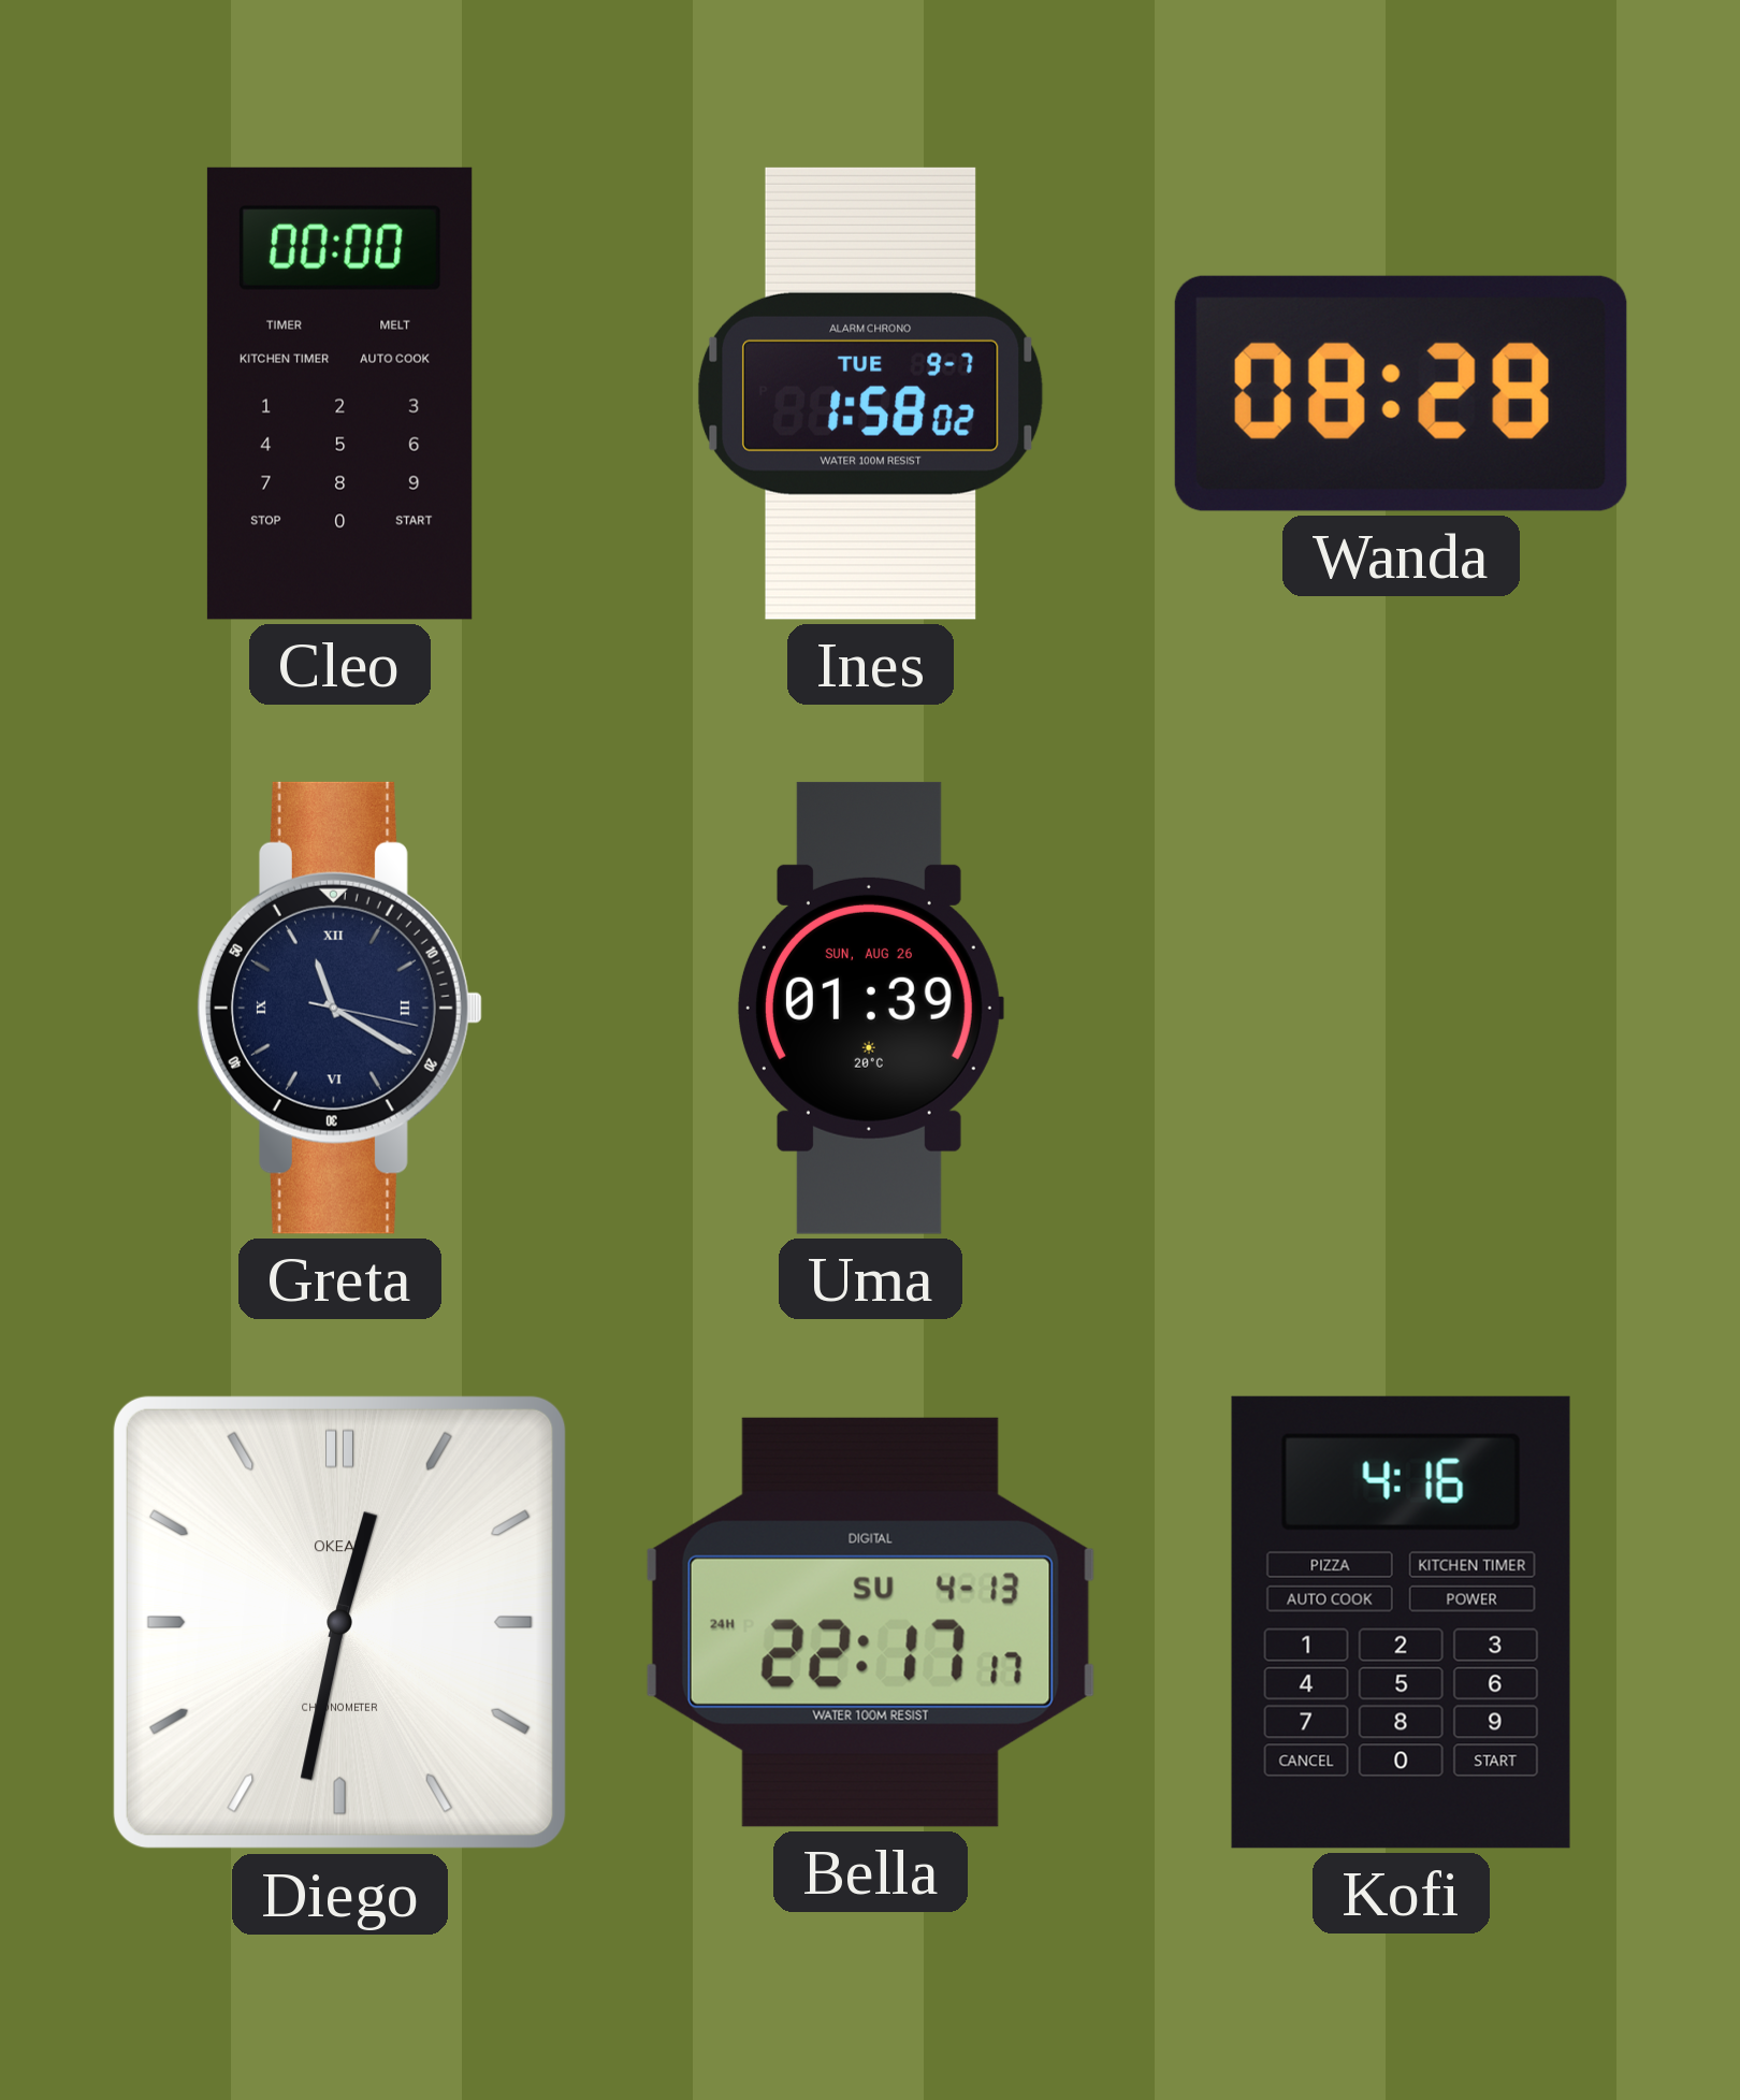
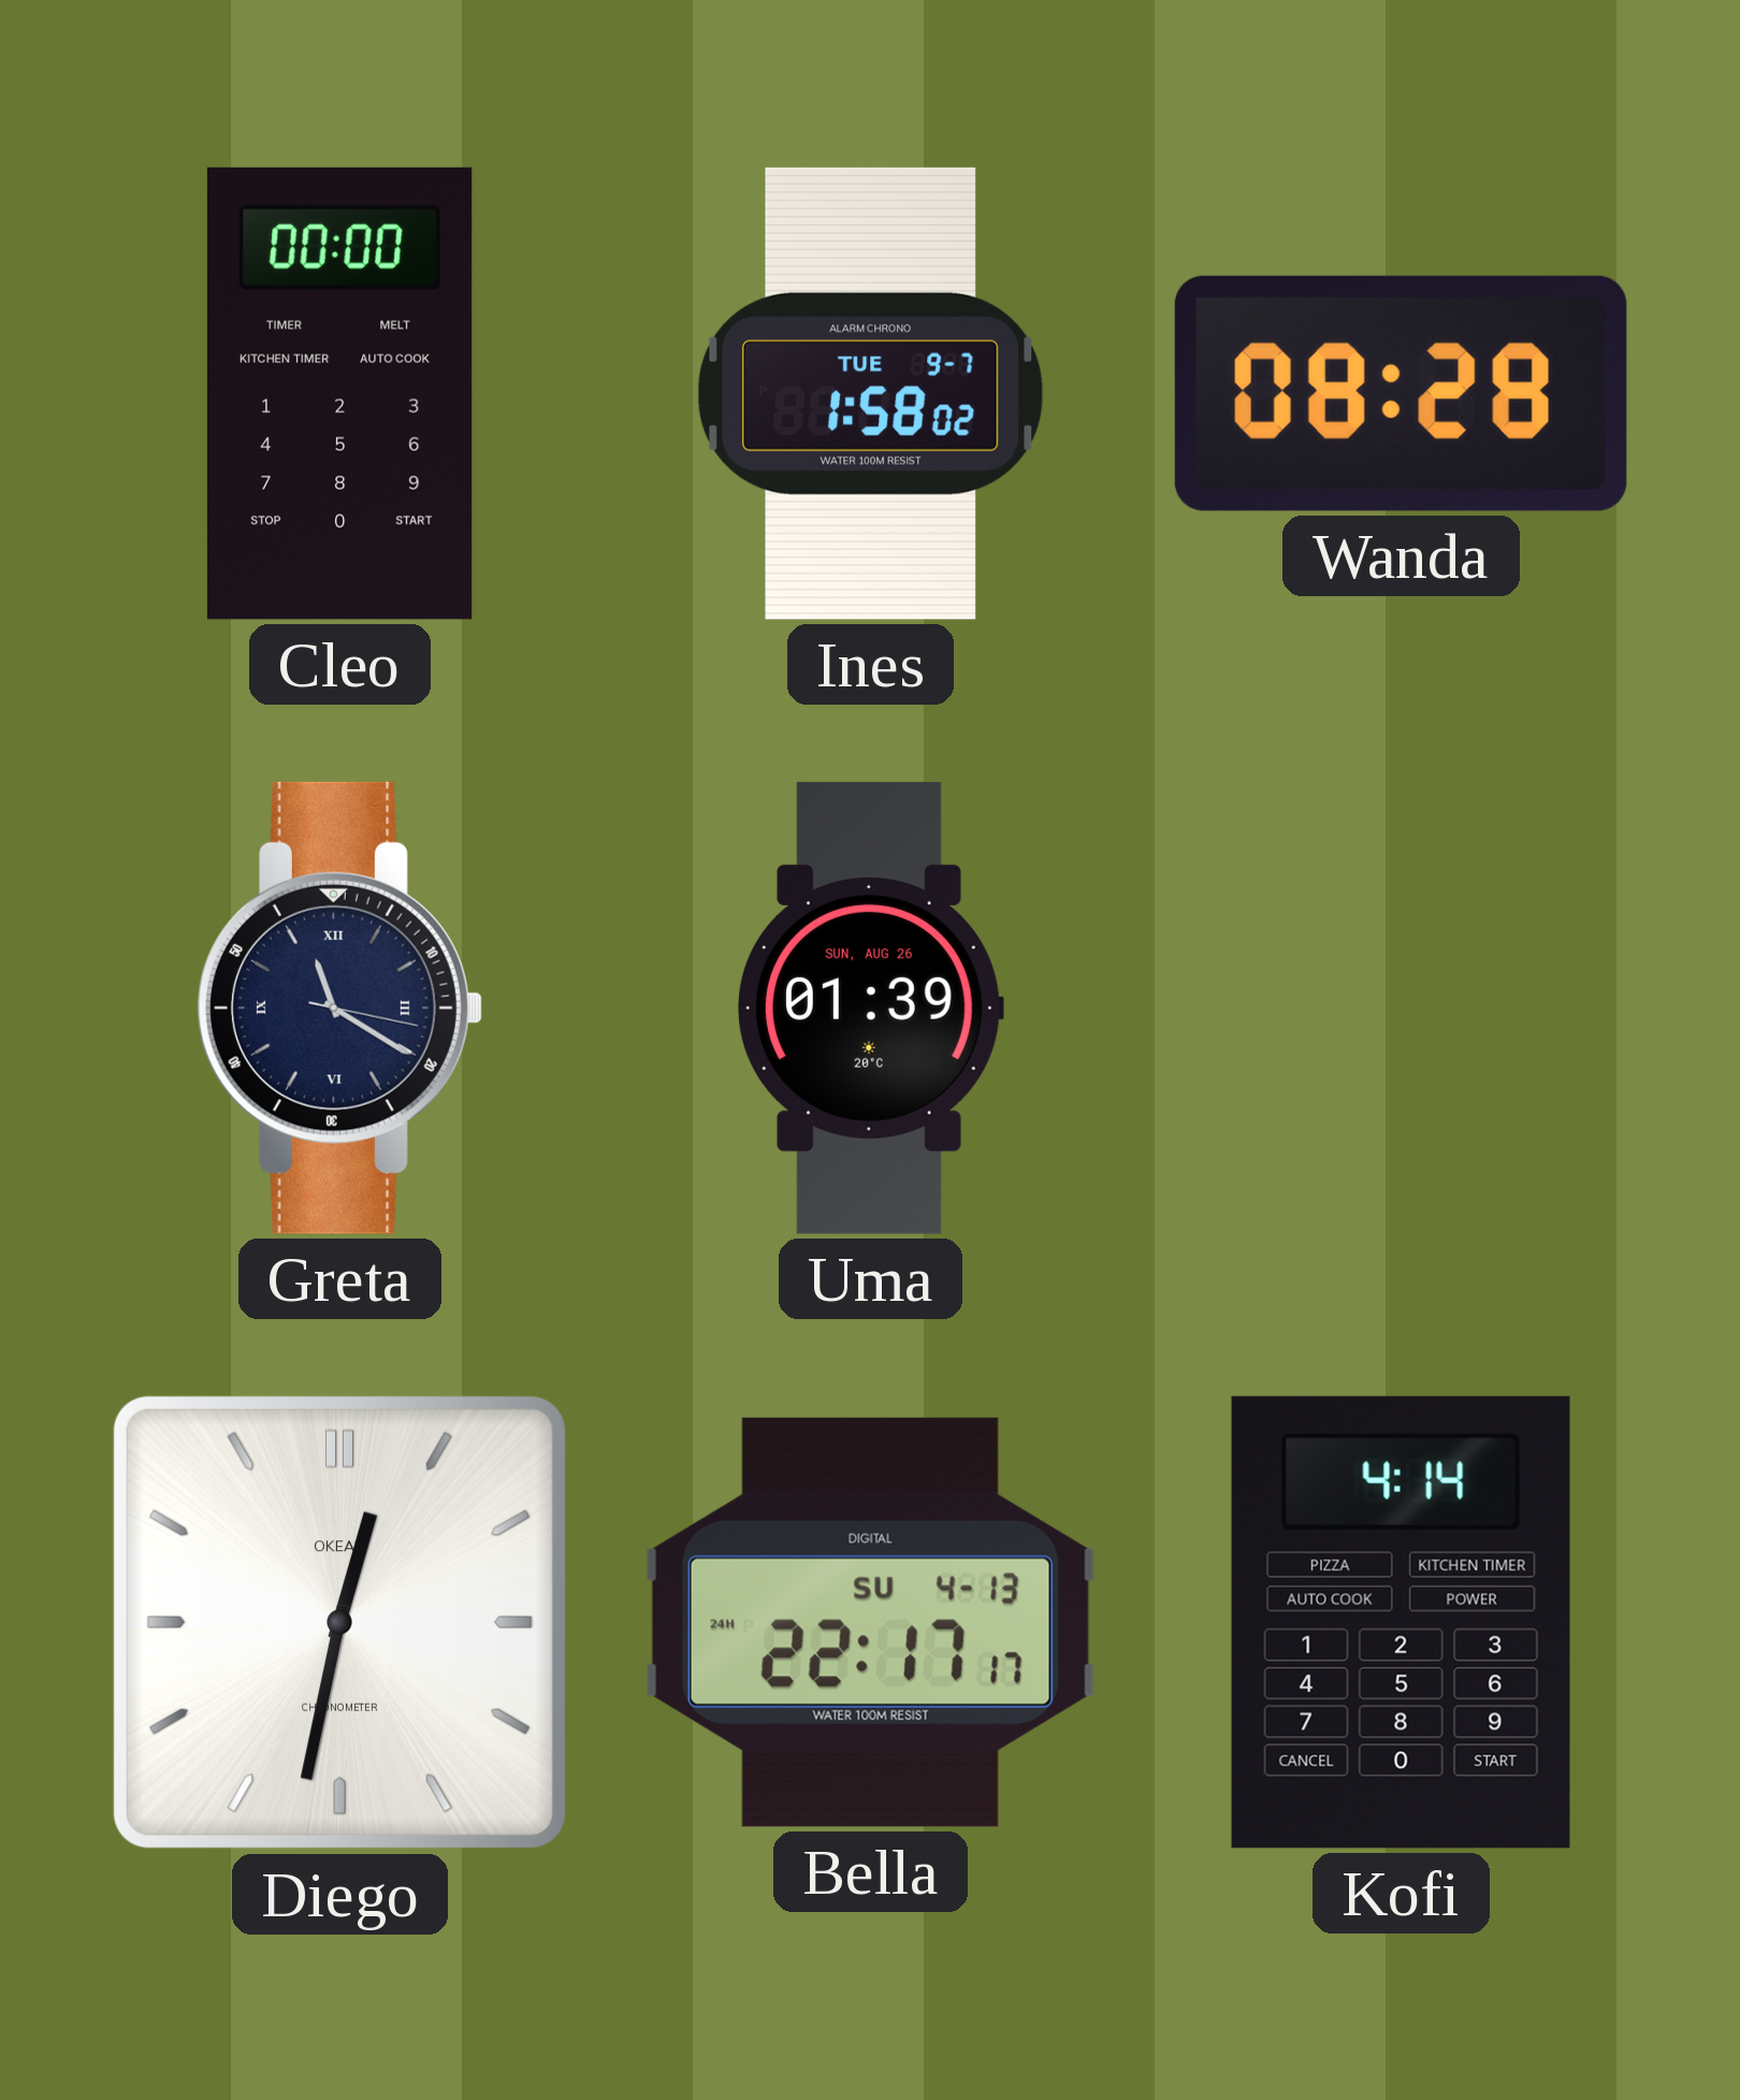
Kofi: 4:16 -> 4:14 (1401, 1622)
